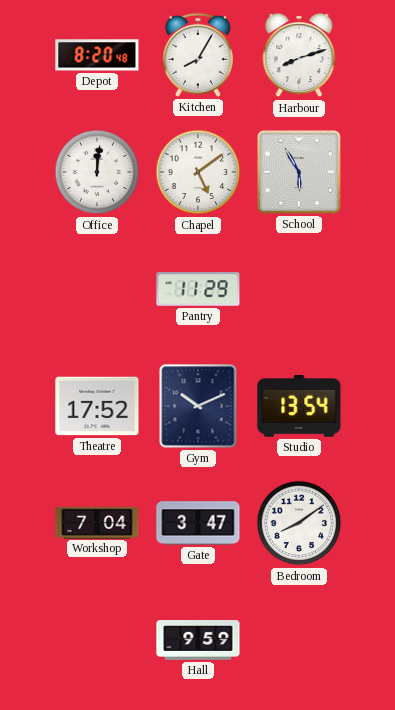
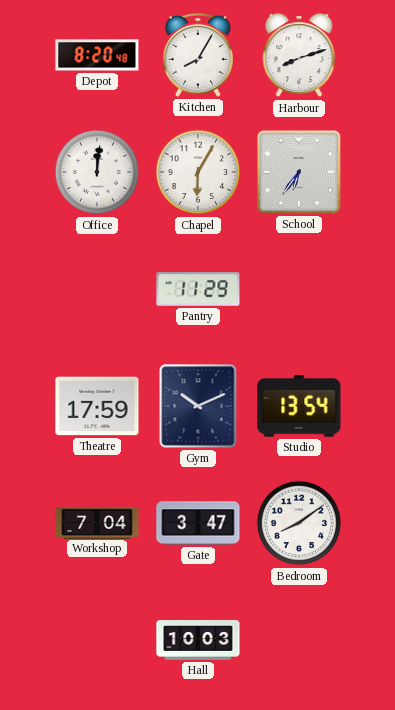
Chapel: 5:09 -> 6:05 (198, 172)
School: 5:55 -> 6:36 (299, 172)
Theatre: 17:52 -> 17:59 (97, 406)
Hall: 9:59 -> 10:03 (198, 640)
